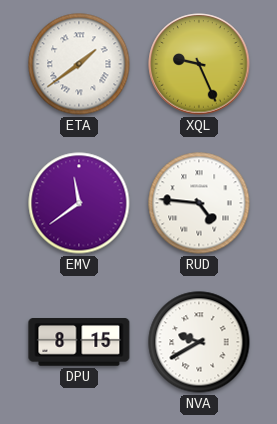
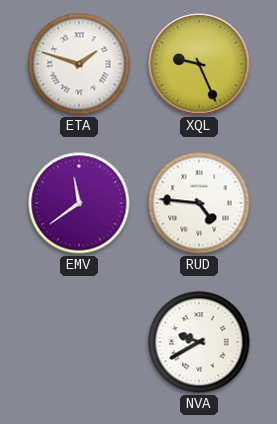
ETA: 1:39 -> 1:48 (79, 64)
DPU: 8:15 -> none (79, 343)
